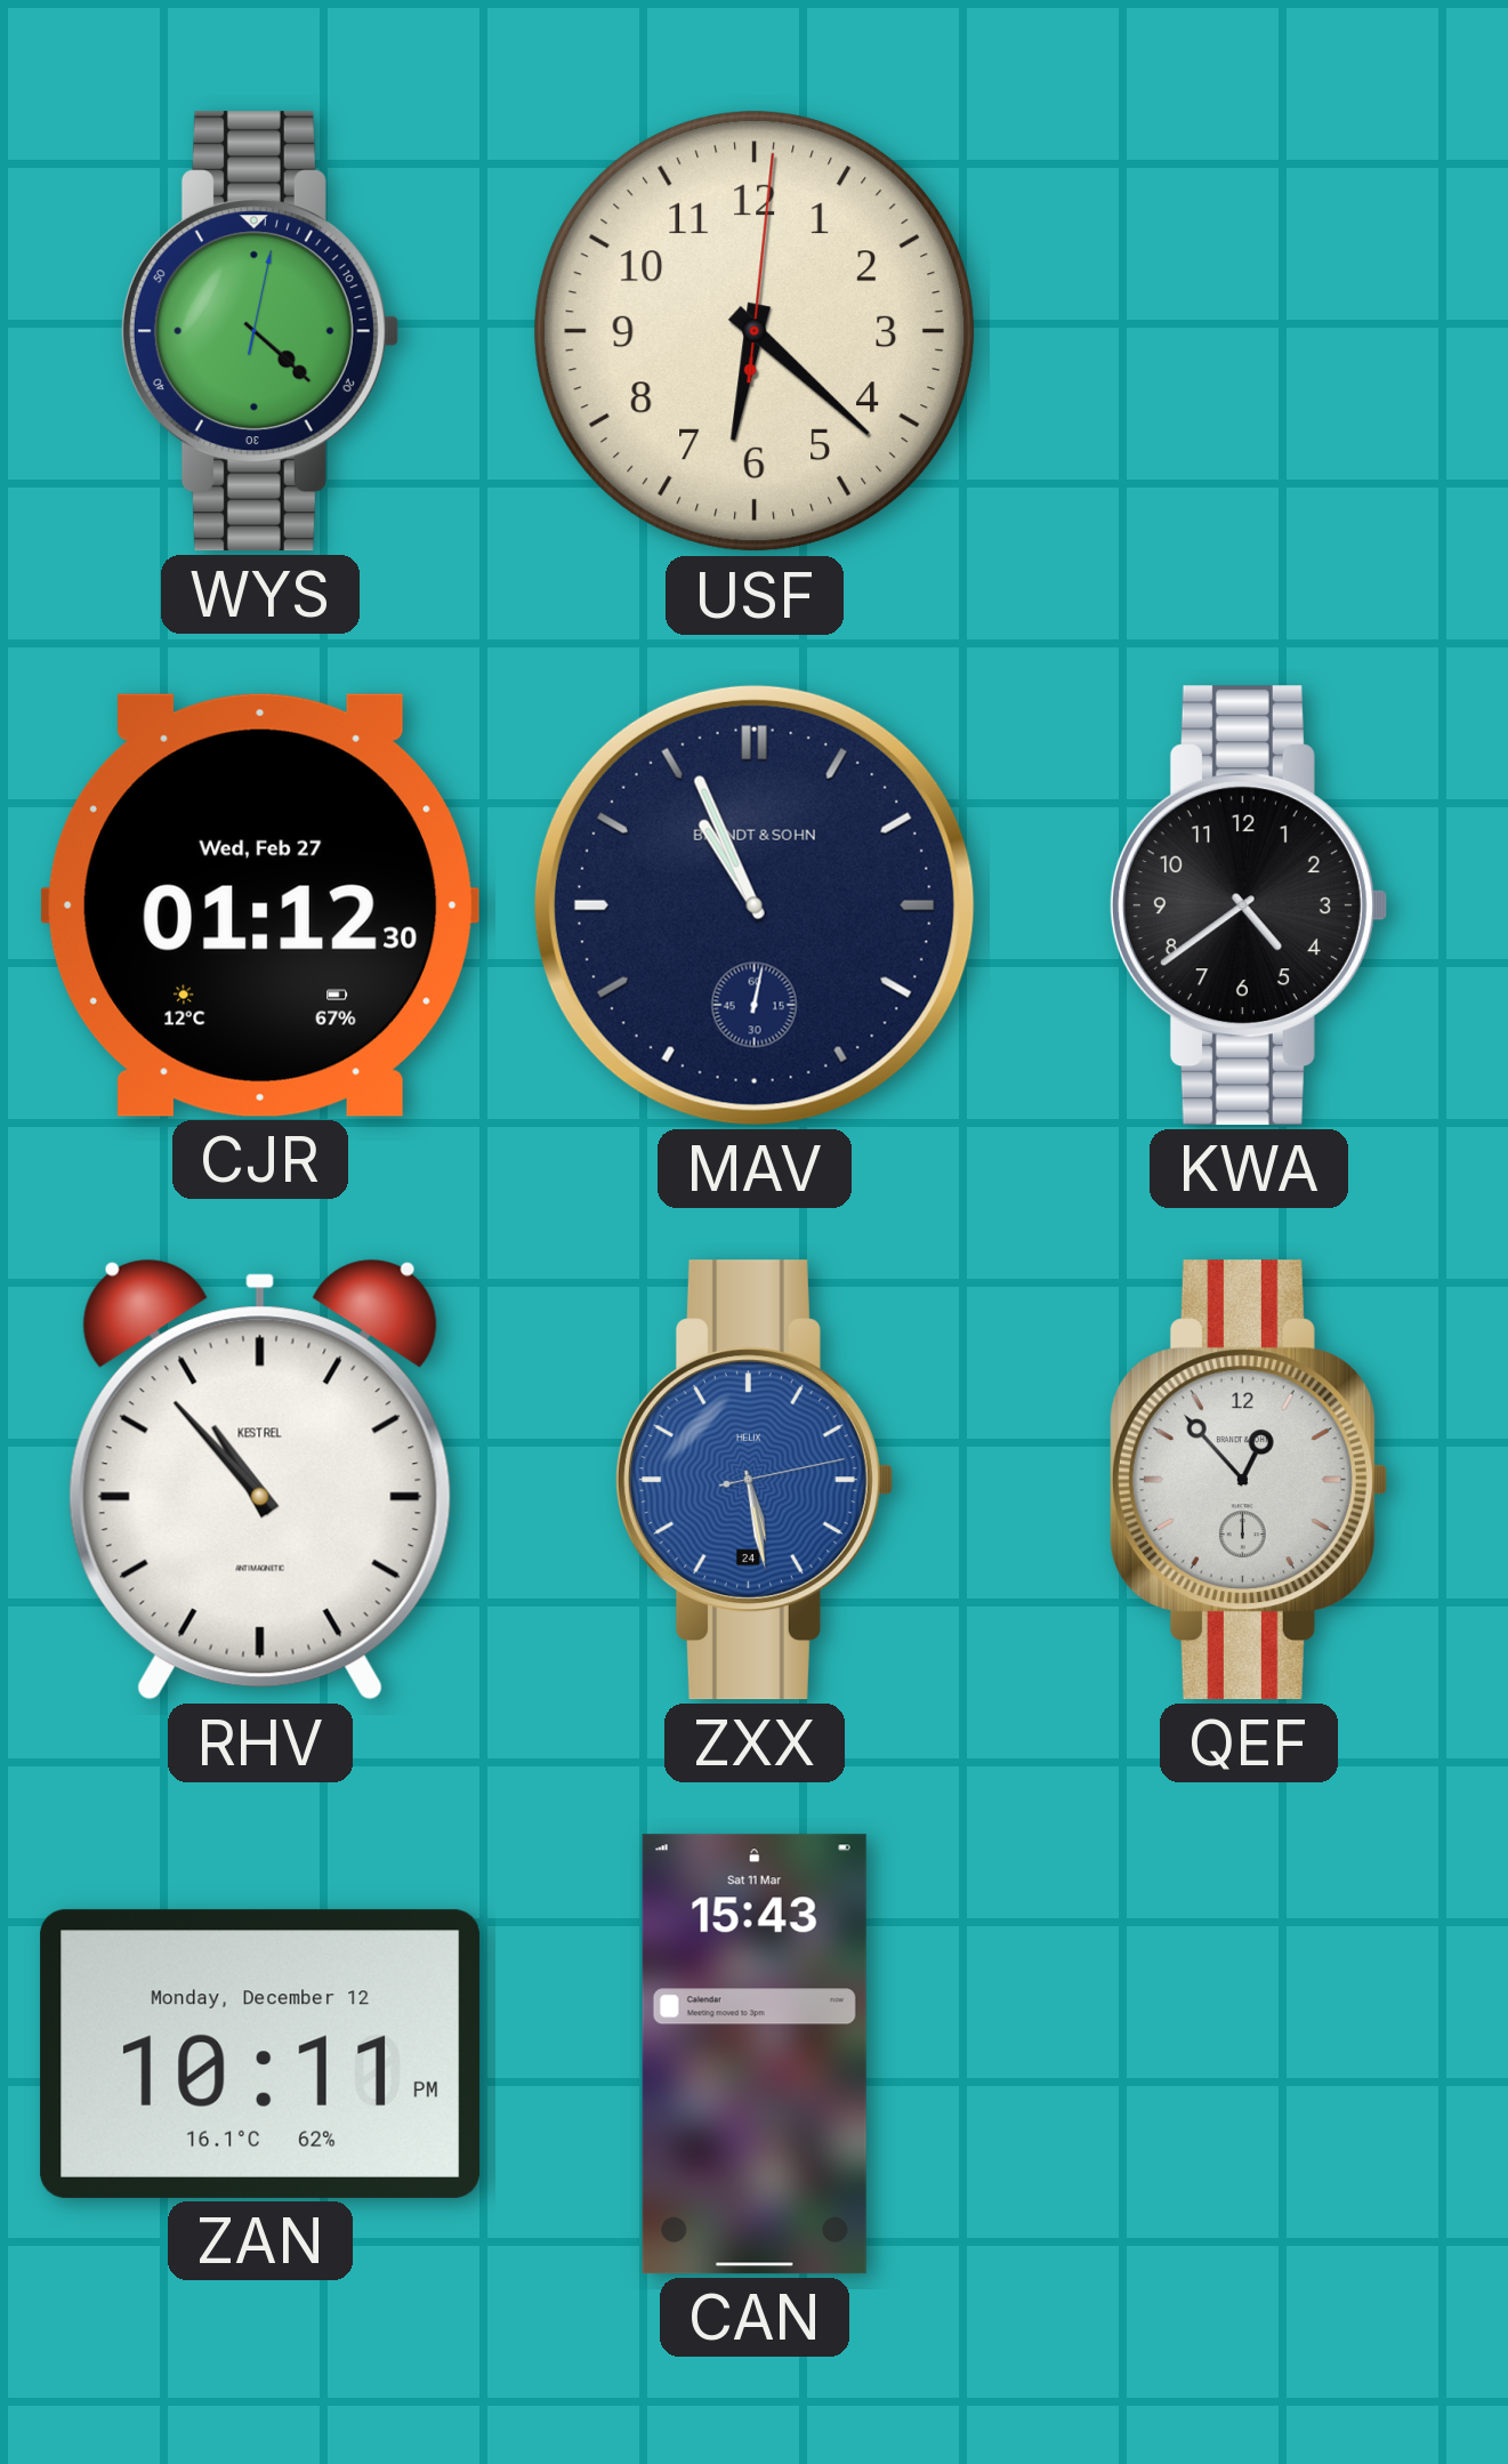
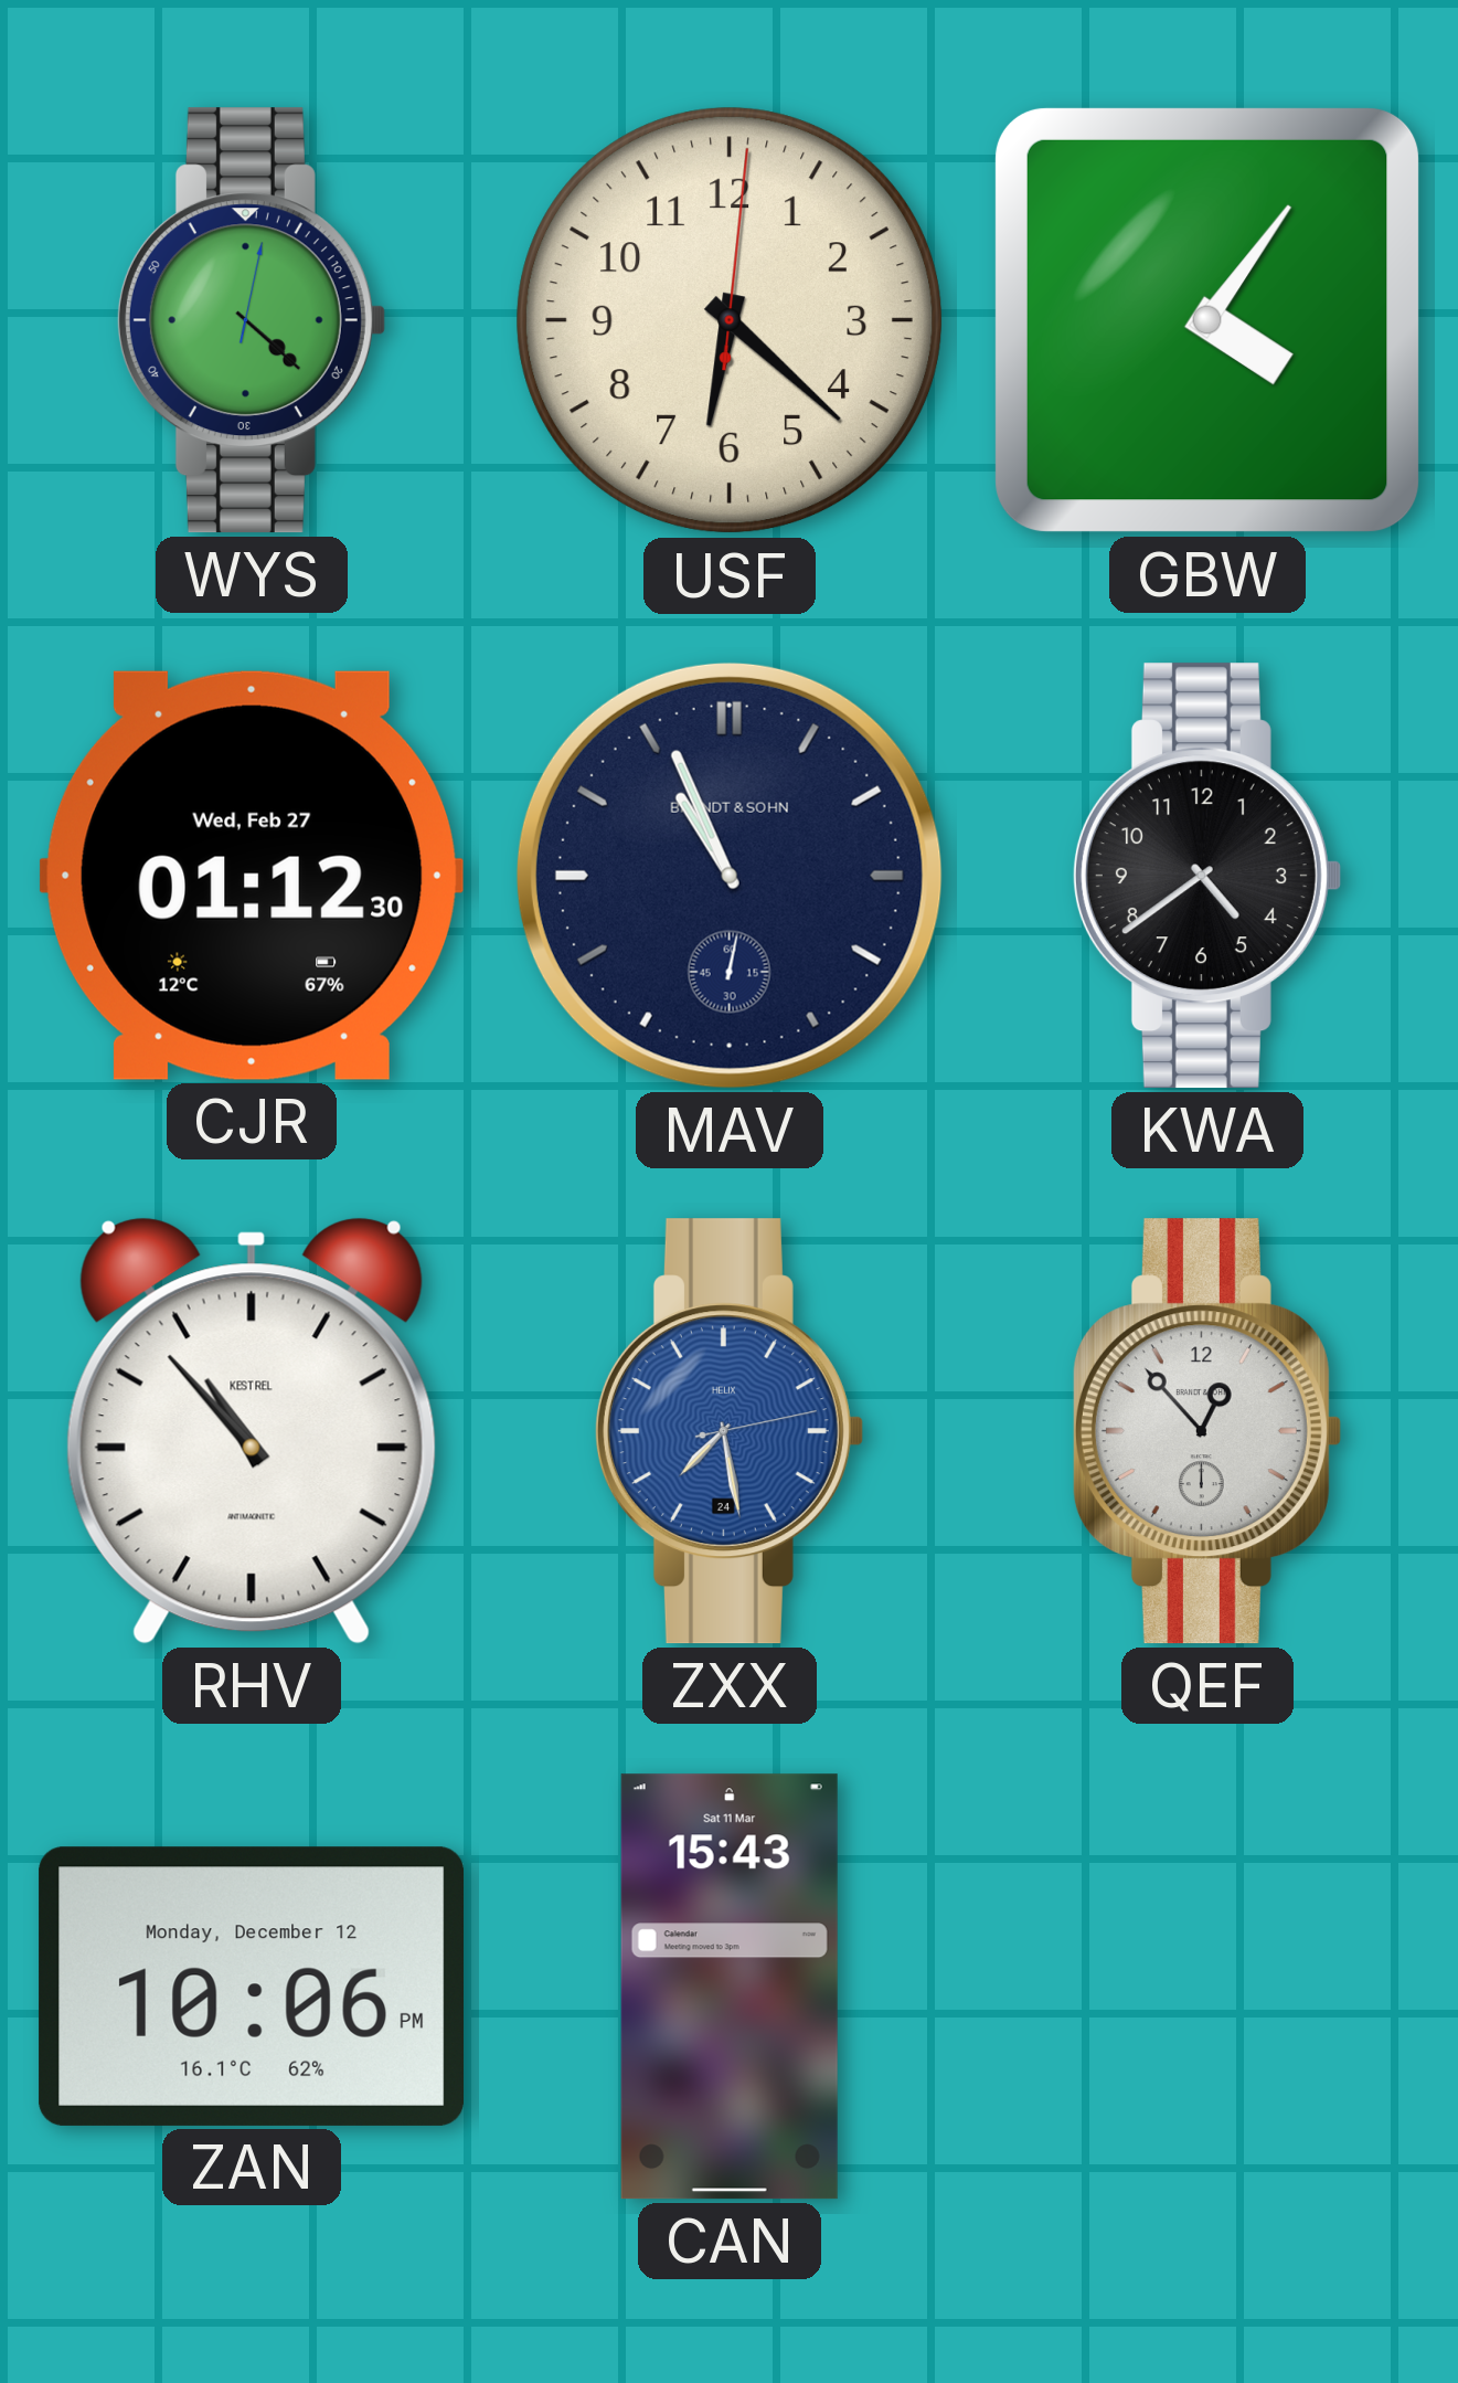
GBW: none -> 4:06 (1207, 320)
ZXX: 5:28 -> 7:28 (728, 1431)
ZAN: 10:11 -> 10:06 (251, 1987)
